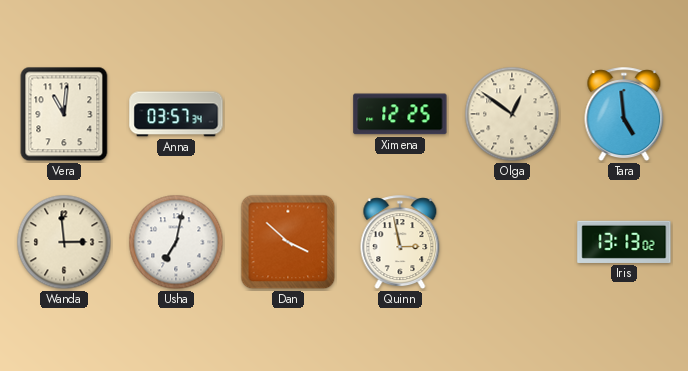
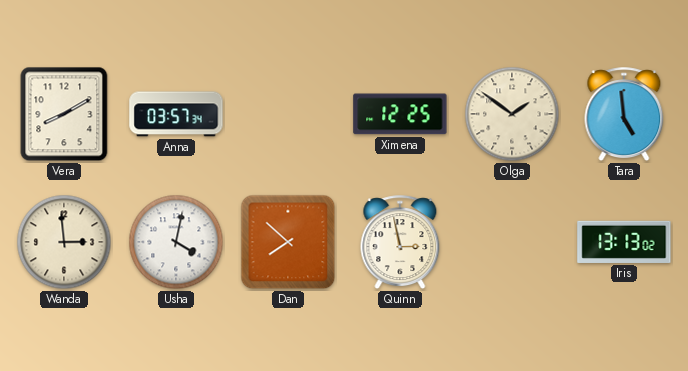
Vera: 11:01 -> 8:10 (64, 114)
Olga: 12:51 -> 1:51 (512, 114)
Usha: 7:02 -> 4:02 (176, 242)
Dan: 3:52 -> 7:52 (288, 242)
